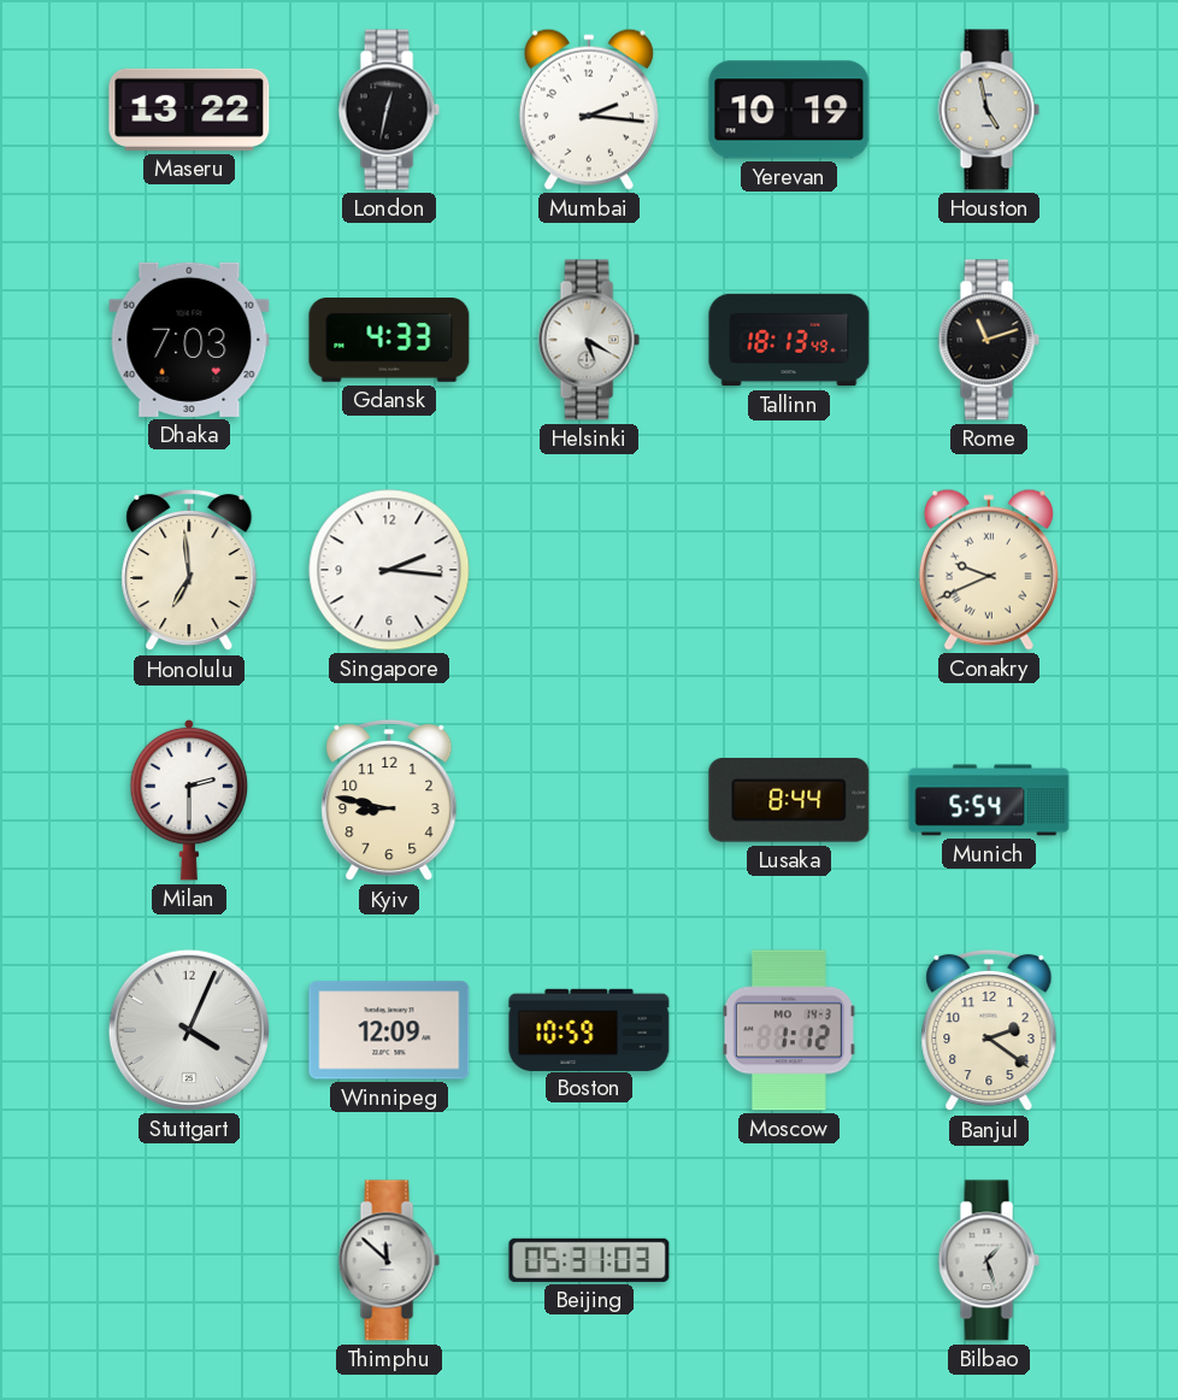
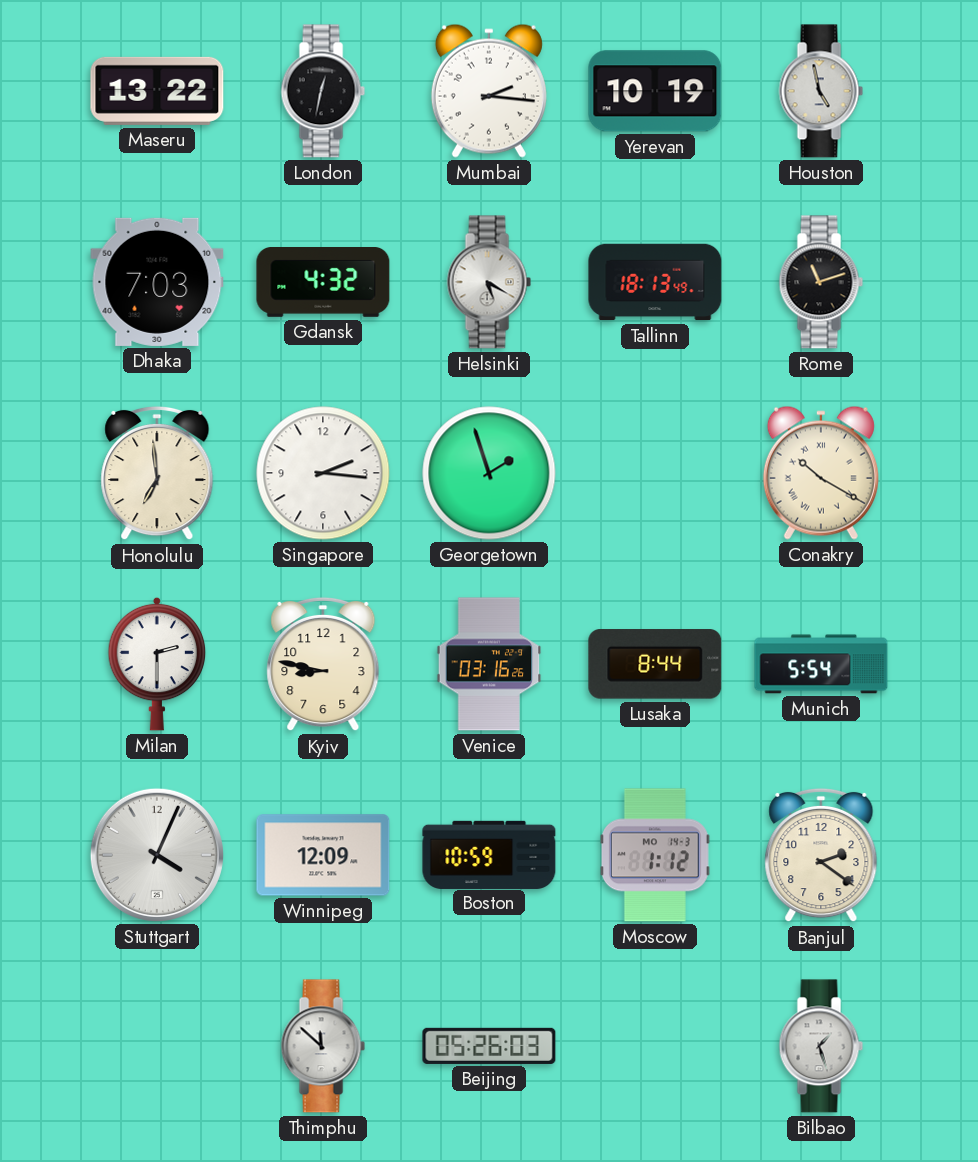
Gdansk: 4:33 -> 4:32 (323, 283)
Georgetown: none -> 1:57 (489, 473)
Conakry: 9:41 -> 10:20 (821, 473)
Venice: none -> 03:16 (489, 664)
Beijing: 05:31 -> 05:26 (489, 1046)
